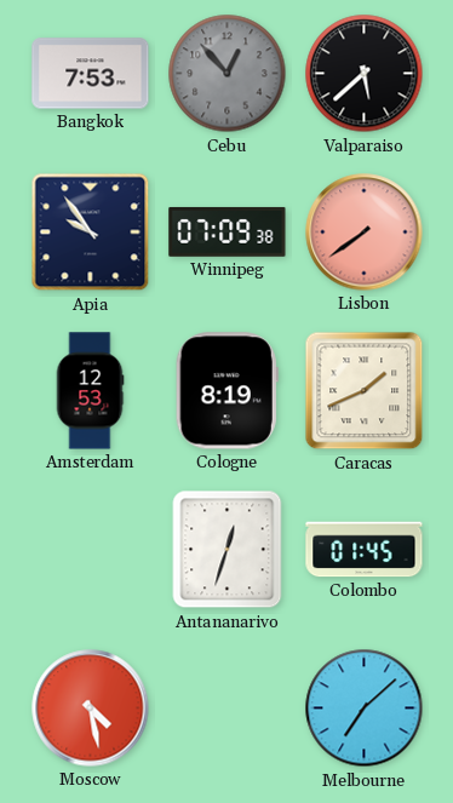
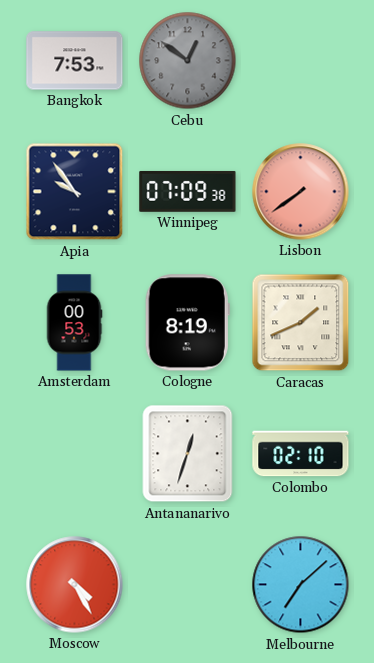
Cebu: 12:53 -> 12:51 (188, 61)
Valparaiso: 5:38 -> none (365, 74)
Amsterdam: 12:53 -> 00:53 (74, 323)
Colombo: 01:45 -> 02:10 (301, 454)
Moscow: 4:28 -> 4:25 (75, 585)
